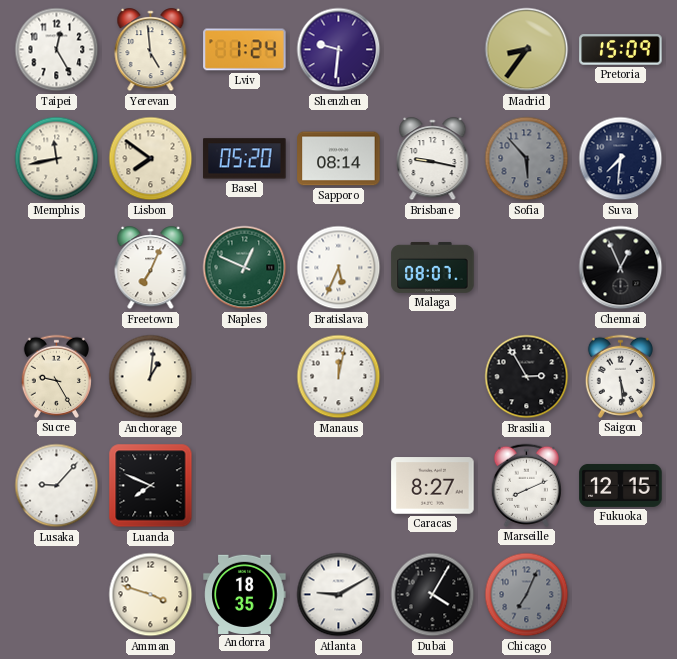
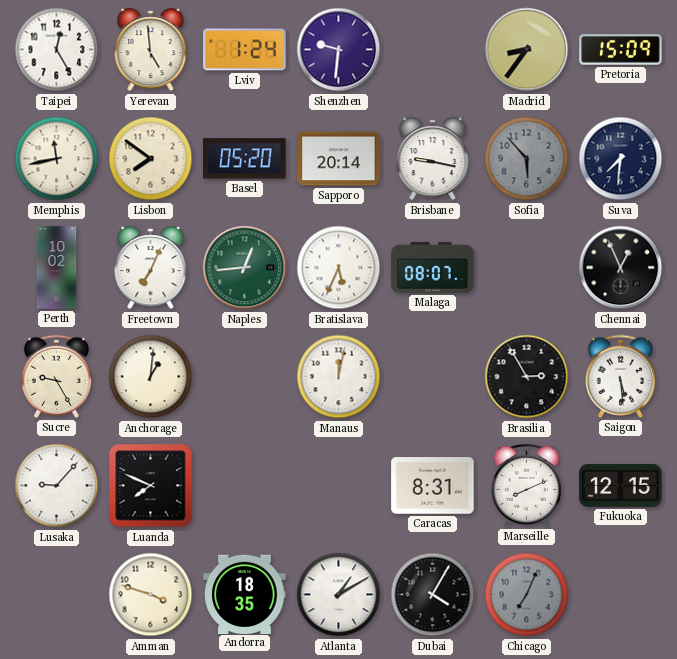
Sapporo: 08:14 -> 20:14 (339, 159)
Perth: none -> 10:02 (57, 268)
Naples: 12:49 -> 12:44 (245, 268)
Caracas: 8:27 -> 8:31 (433, 486)
Atlanta: 9:10 -> 1:10 (339, 595)
